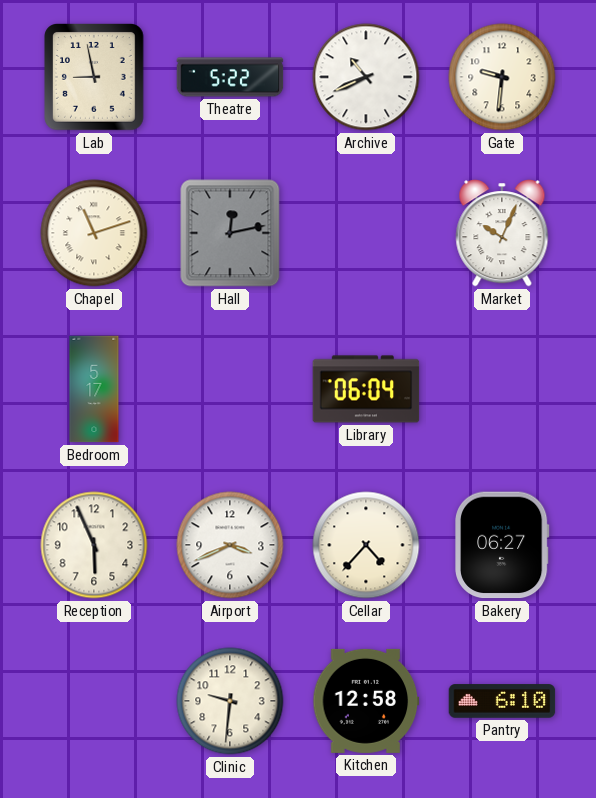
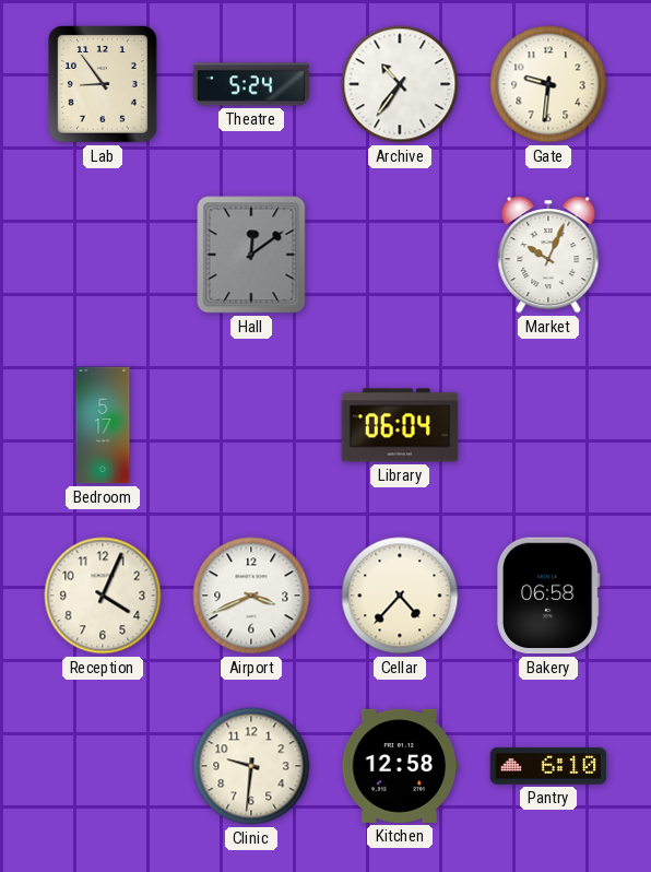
Lab: 8:58 -> 8:54 (104, 85)
Theatre: 5:22 -> 5:24 (251, 84)
Archive: 10:41 -> 10:36 (400, 84)
Chapel: 11:12 -> none (94, 233)
Hall: 12:13 -> 12:09 (251, 255)
Reception: 5:56 -> 4:04 (103, 596)
Bakery: 06:27 -> 06:58 (549, 596)
